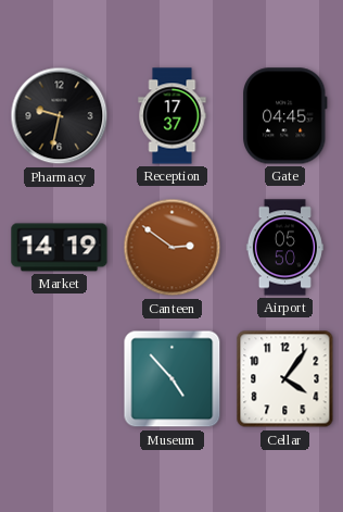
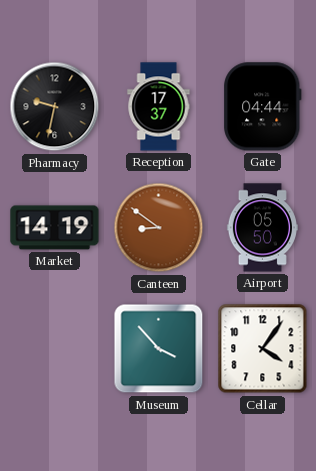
Gate: 04:45 -> 04:44 (263, 107)
Canteen: 2:51 -> 8:51 (159, 228)
Museum: 4:53 -> 3:53 (159, 349)
